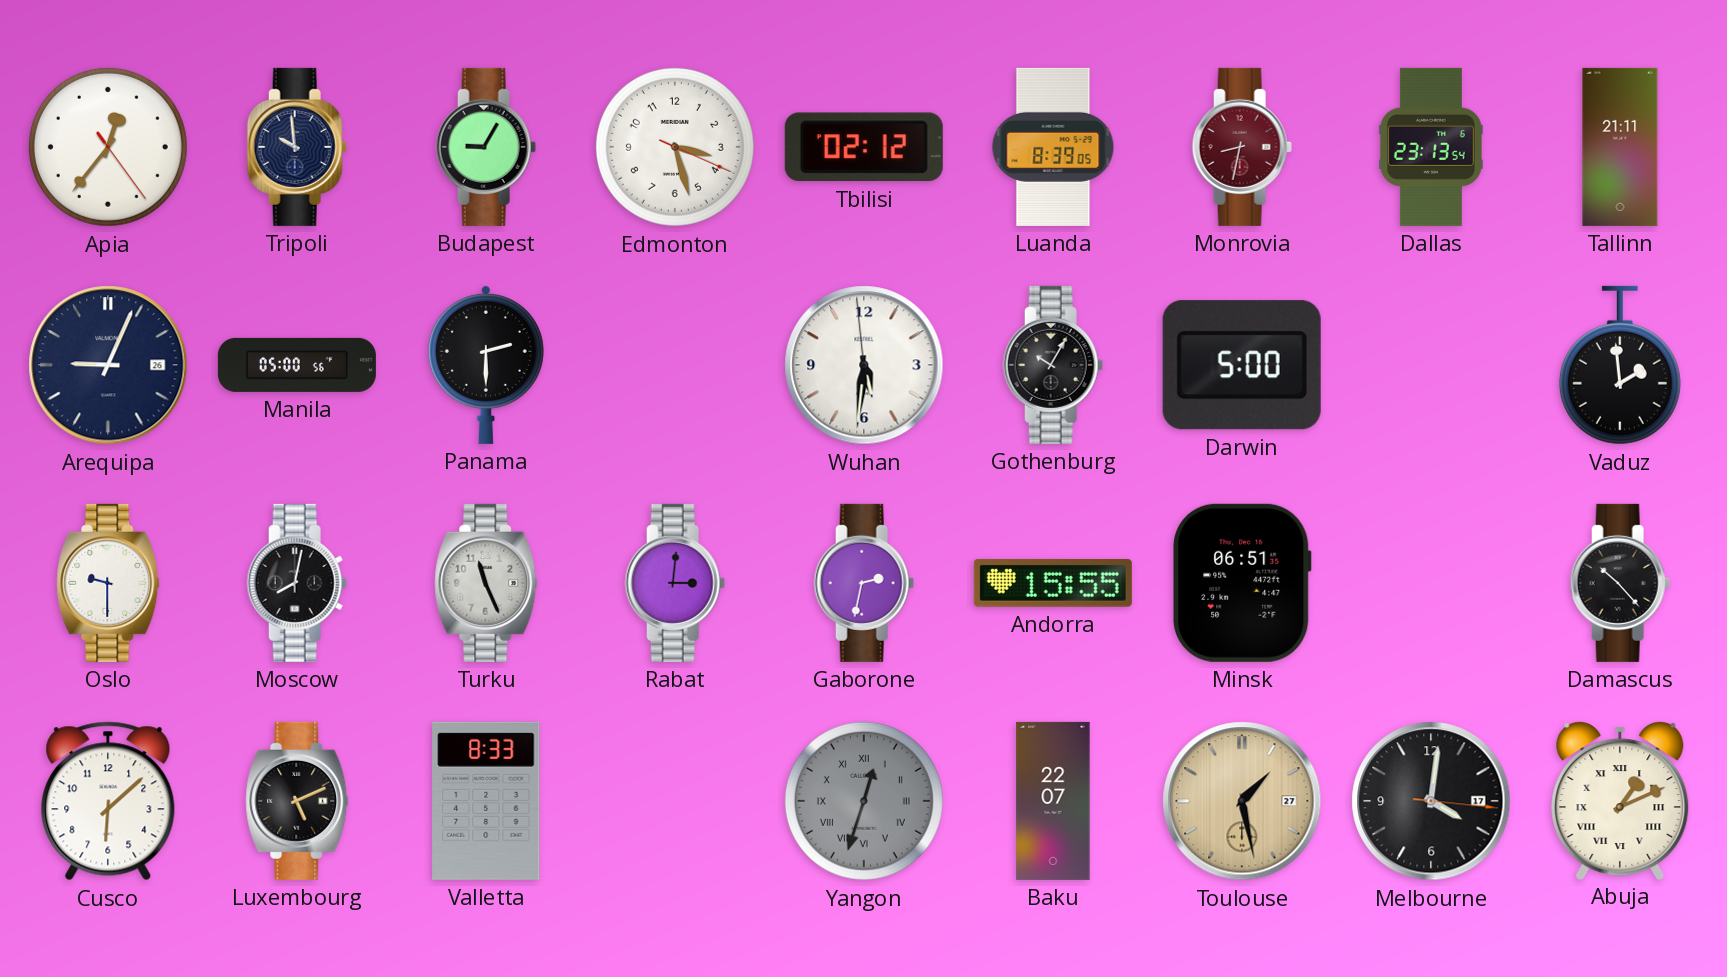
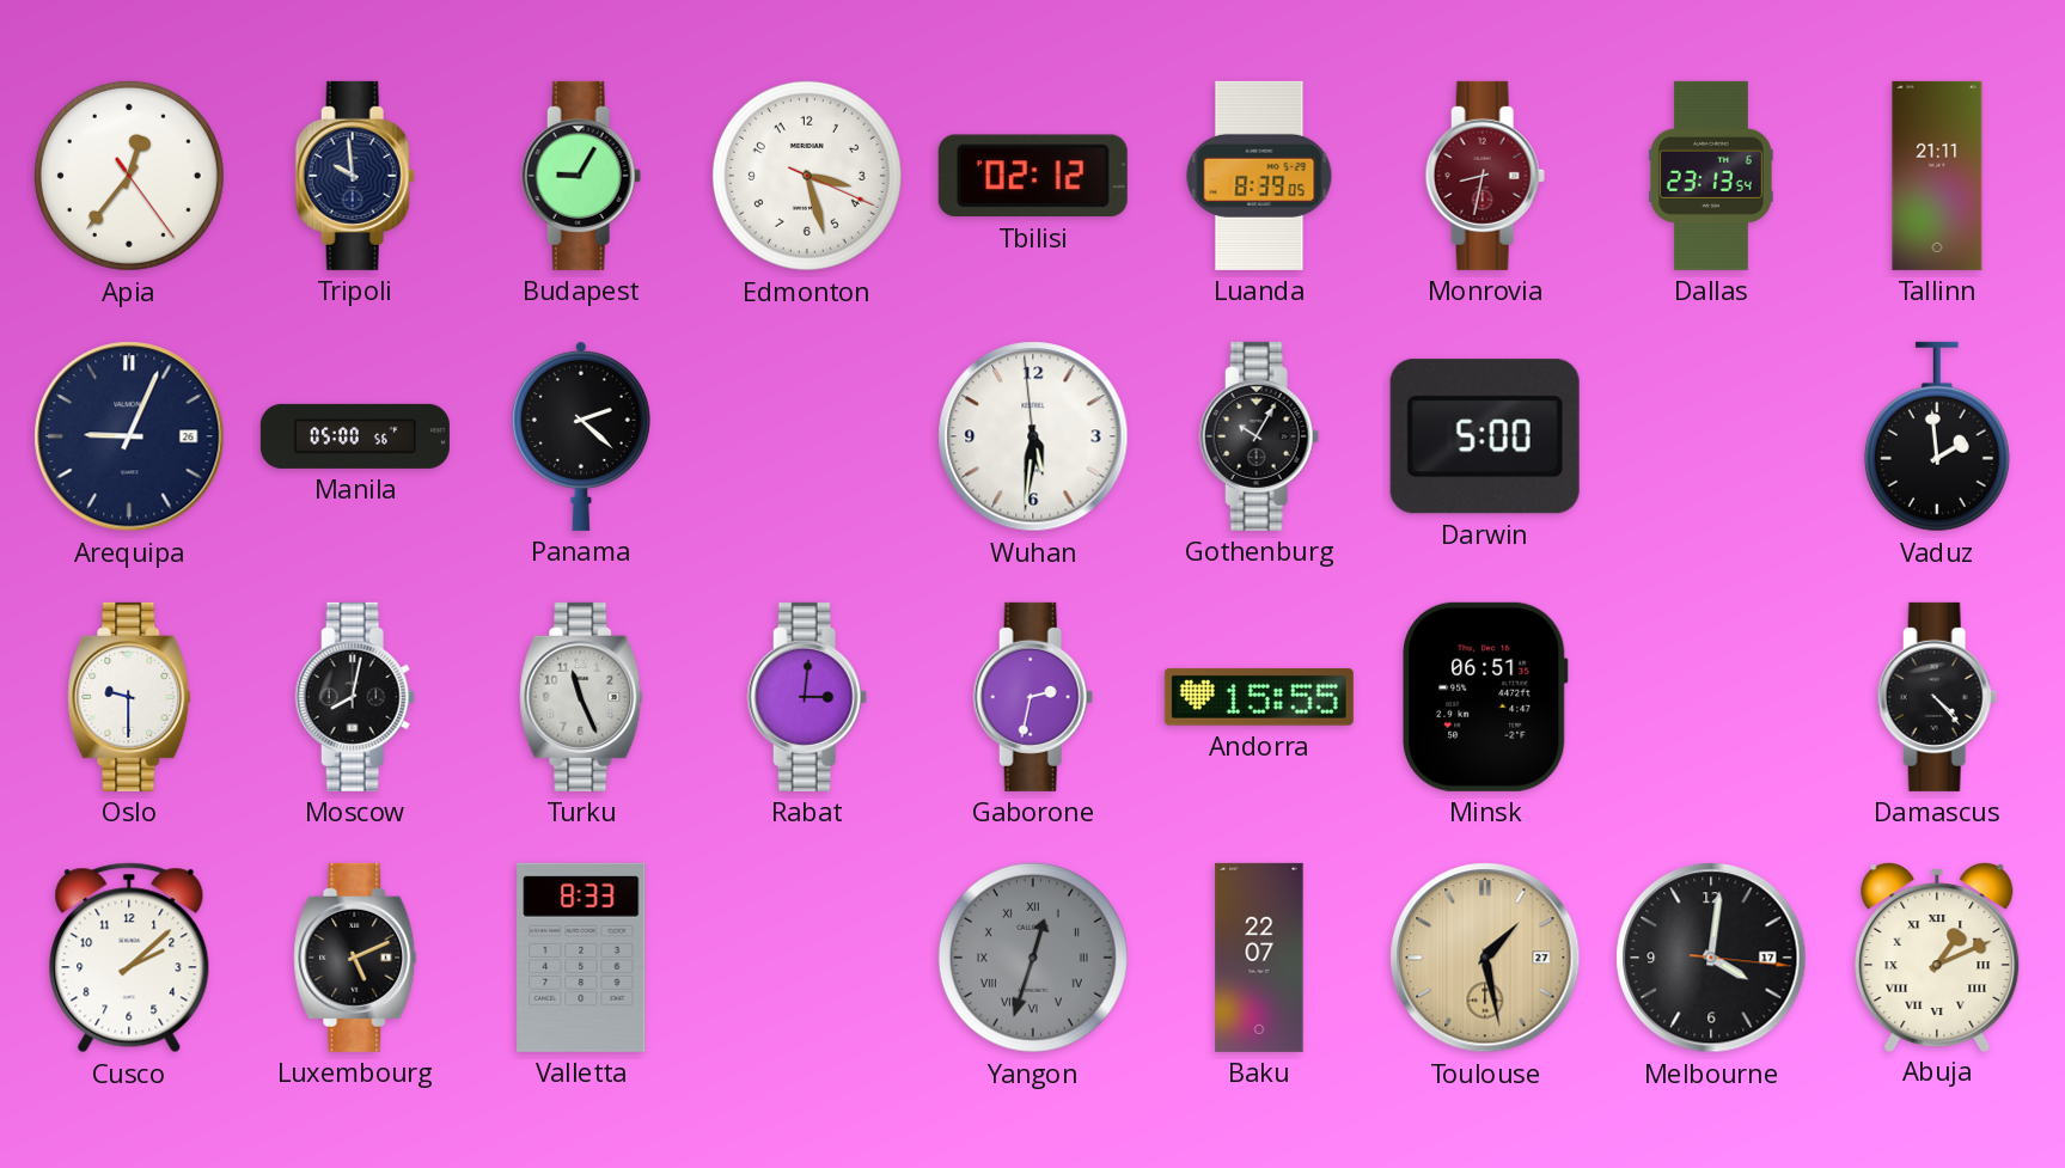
Panama: 2:30 -> 2:22 (581, 435)
Damascus: 10:23 -> 4:23 (1937, 697)
Cusco: 6:08 -> 2:08 (129, 958)
